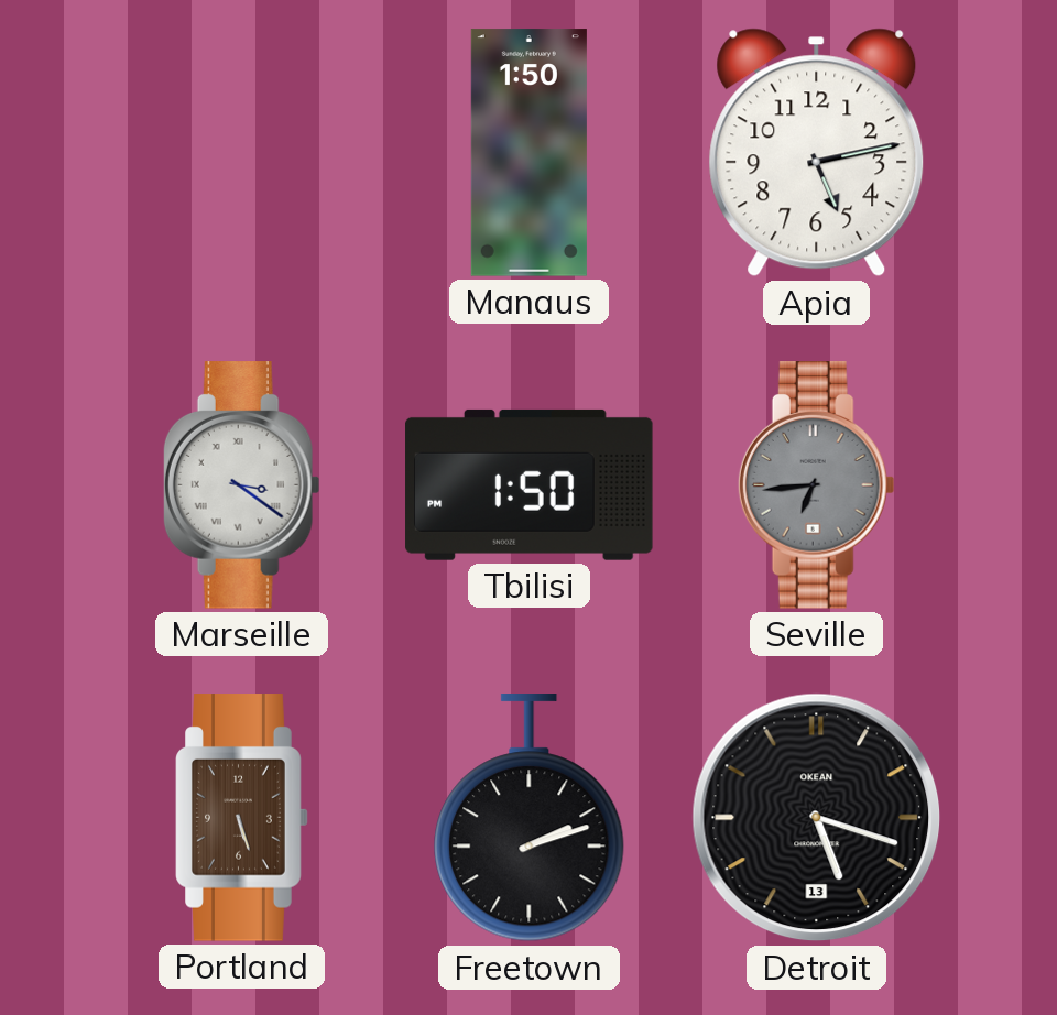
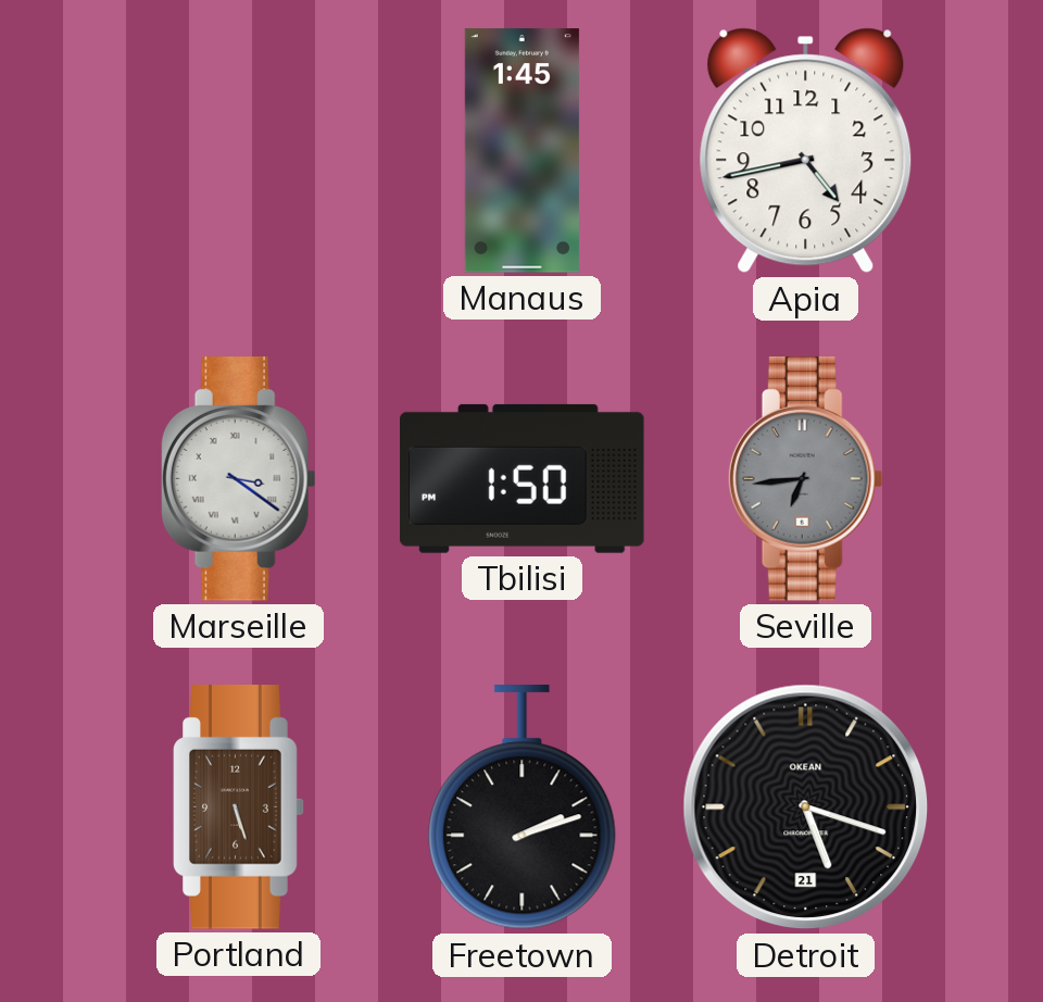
Manaus: 1:50 -> 1:45 (521, 151)
Apia: 5:13 -> 4:43 (806, 151)
Detroit date: 13 -> 21 (806, 807)
